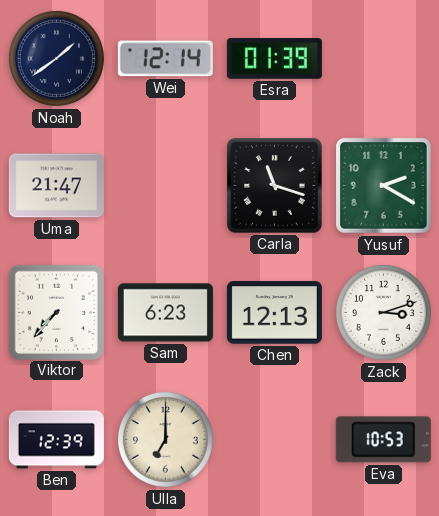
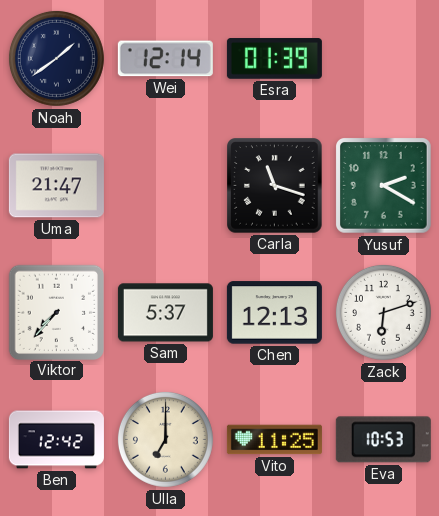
Sam: 6:23 -> 5:37 (165, 313)
Zack: 3:12 -> 6:12 (383, 312)
Ben: 12:39 -> 12:42 (56, 440)
Vito: none -> 11:25 (274, 440)
